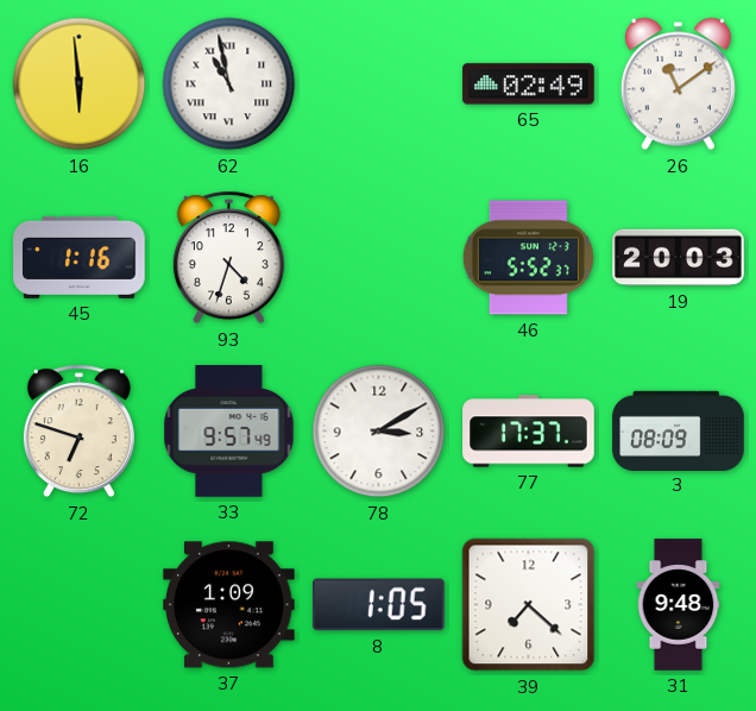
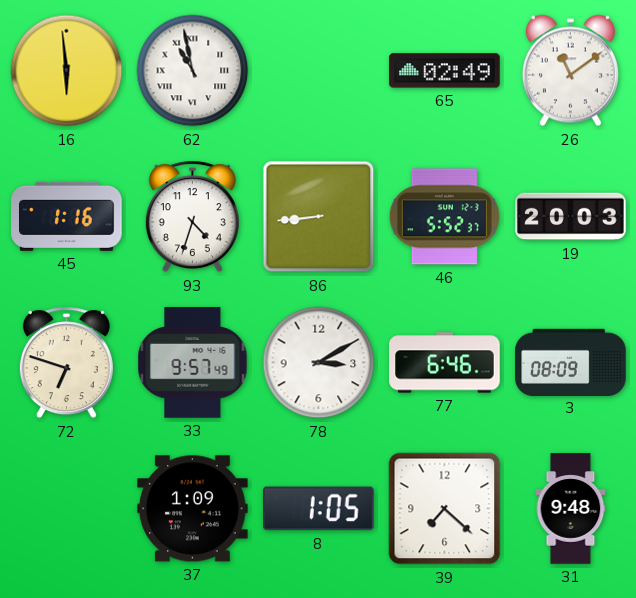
86: none -> 8:44 (319, 217)
77: 17:37 -> 6:46 (445, 363)
